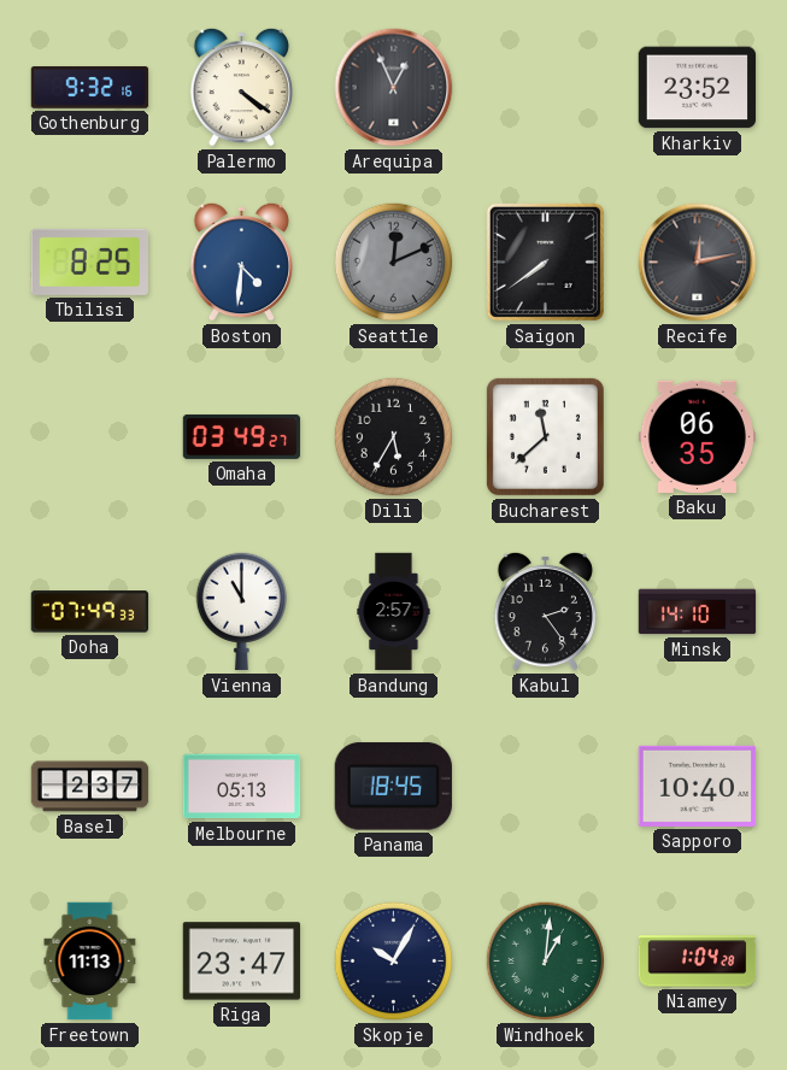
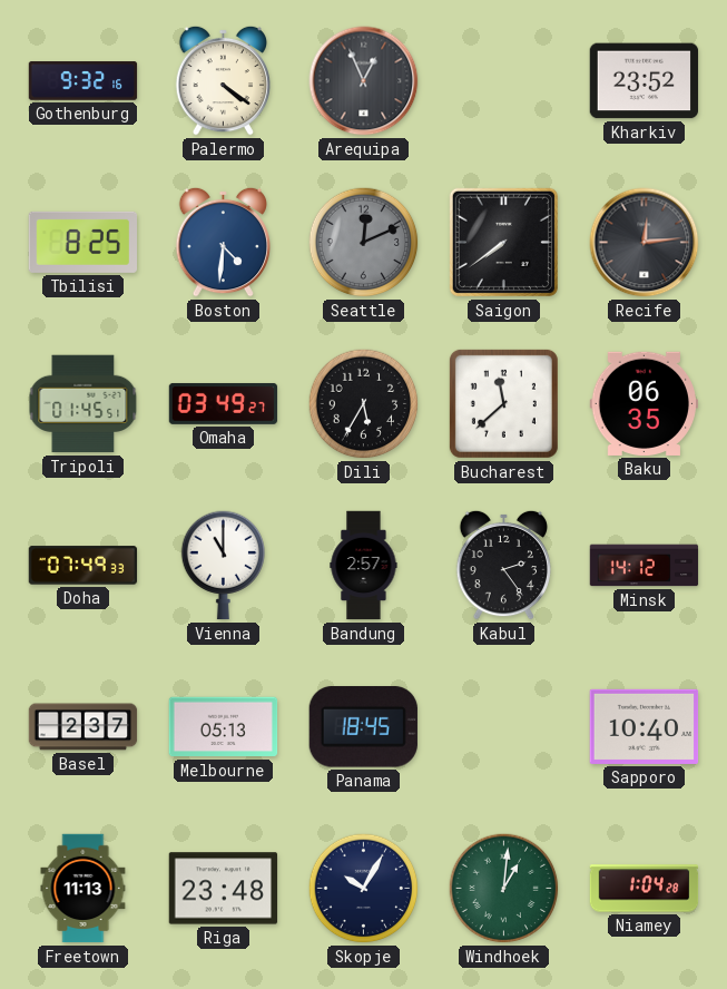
Recife: 12:13 -> 12:14 (645, 243)
Tripoli: none -> 01:45 (83, 404)
Minsk: 14:10 -> 14:12 (645, 566)
Riga: 23:47 -> 23:48 (224, 889)
